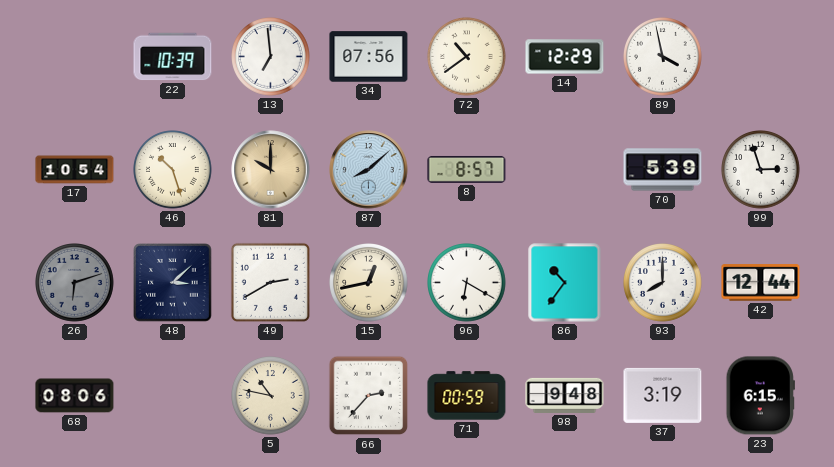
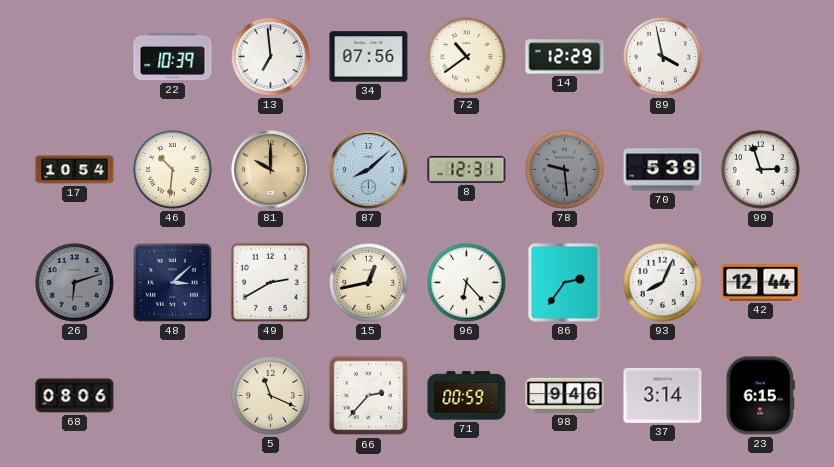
46: 10:27 -> 10:31 (173, 170)
8: 8:57 -> 12:31 (467, 169)
78: none -> 9:29 (565, 170)
96: 6:20 -> 6:23 (467, 283)
86: 10:36 -> 2:36 (565, 283)
93: 8:00 -> 8:04 (663, 283)
5: 10:47 -> 11:19 (271, 396)
98: 9:48 -> 9:46 (565, 395)
37: 3:19 -> 3:14 (663, 395)
